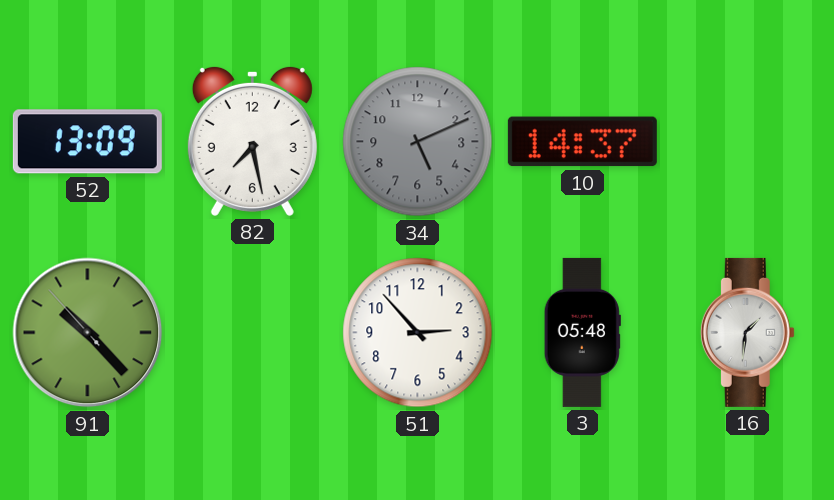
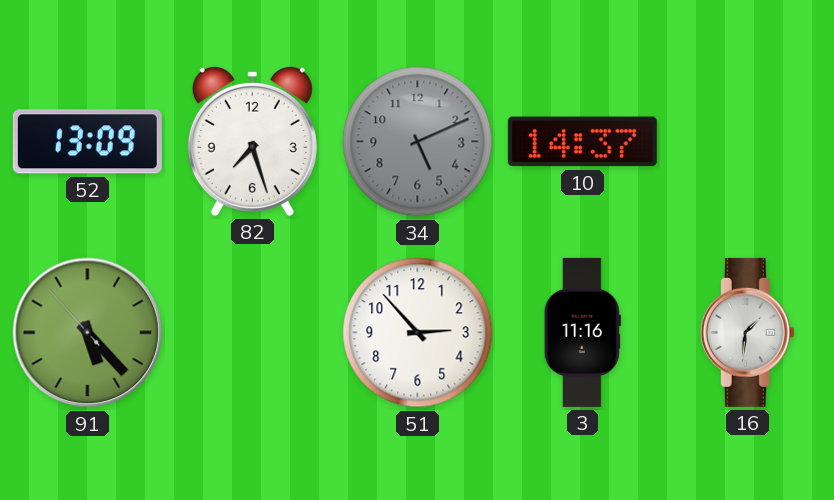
82: 7:28 -> 7:27 (252, 141)
91: 10:22 -> 5:22 (88, 333)
3: 05:48 -> 11:16 (582, 332)
